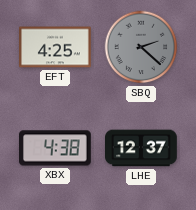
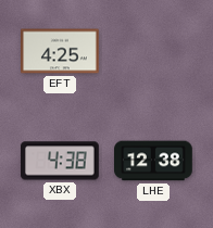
SBQ: 2:22 -> none (141, 47)
LHE: 12:37 -> 12:38 (154, 161)
